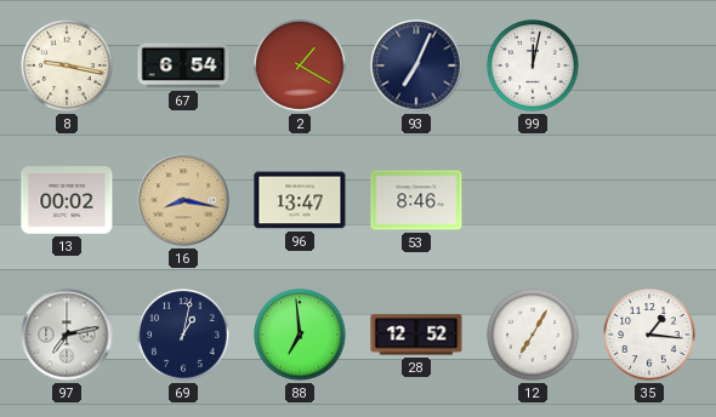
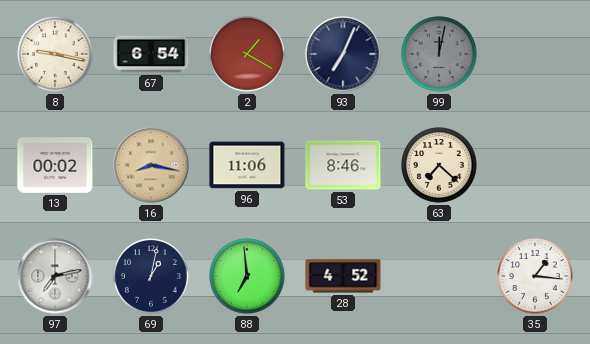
99 dial: white -> grey (439, 54)
96: 13:47 -> 11:06 (247, 165)
63: none -> 7:22 (439, 165)
28: 12:52 -> 4:52 (343, 276)
12: 7:05 -> none (533, 335)
